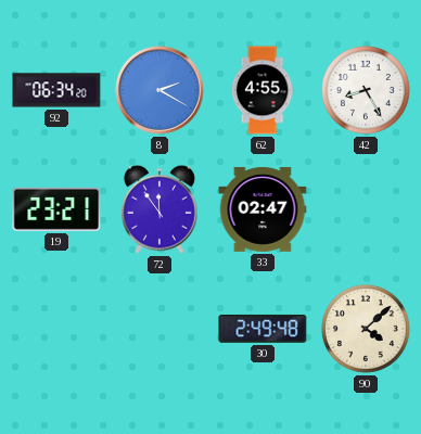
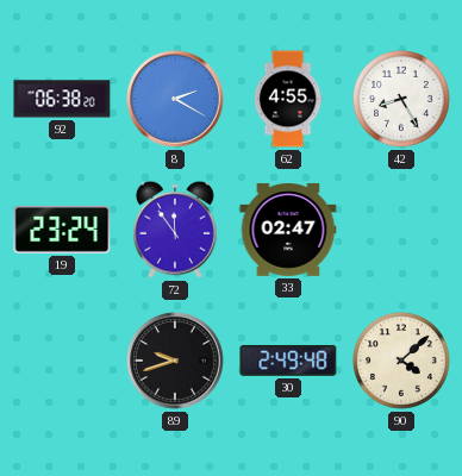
92: 06:34 -> 06:38 (62, 99)
19: 23:21 -> 23:24 (62, 230)
89: none -> 9:42 (175, 361)
